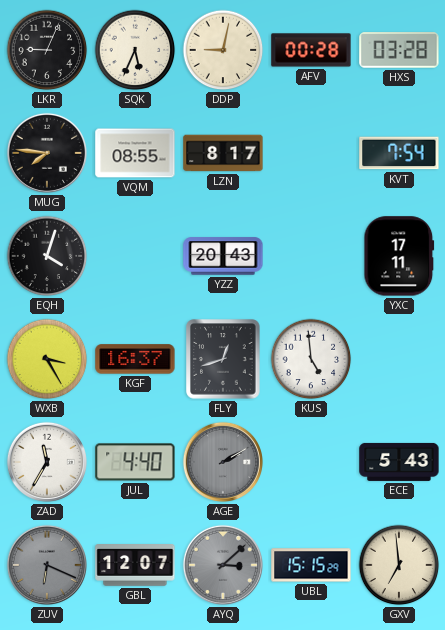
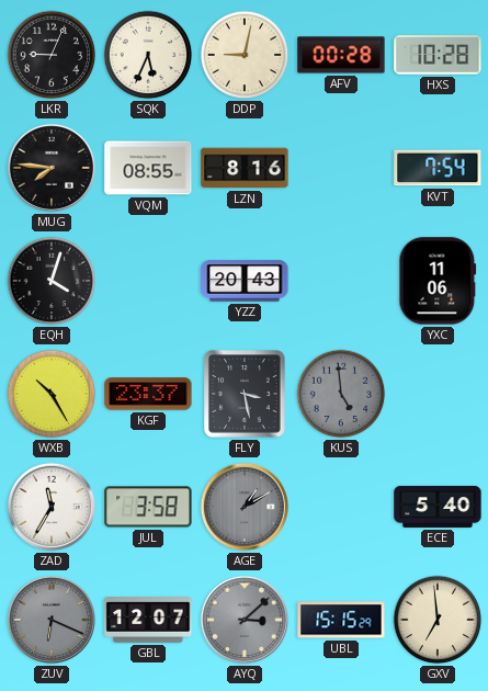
HXS: 03:28 -> 10:28 (438, 55)
LZN: 8:17 -> 8:16 (245, 168)
YXC: 17:11 -> 11:06 (438, 281)
WXB: 3:25 -> 10:25 (52, 394)
KGF: 16:37 -> 23:37 (148, 394)
FLY: 12:42 -> 3:28 (245, 394)
KUS dial: white -> grey (341, 394)
JUL: 4:40 -> 3:58 (148, 507)
AGE: 2:10 -> 1:10 (245, 507)
ECE: 5:43 -> 5:40 (438, 507)
